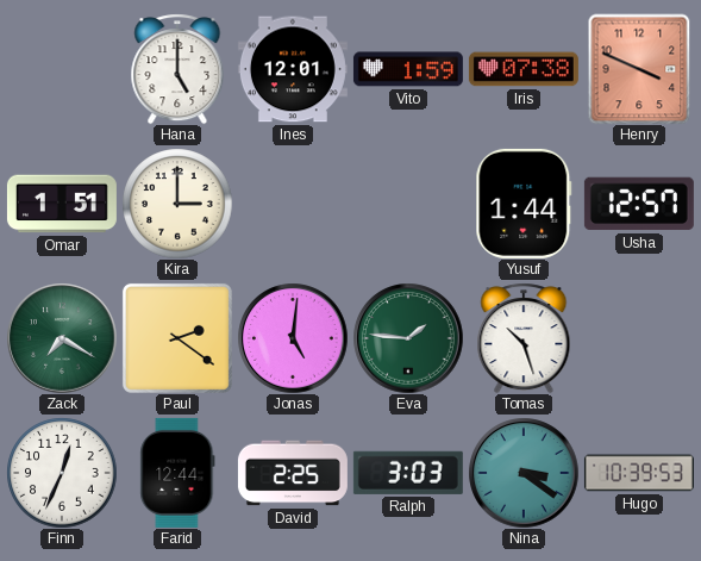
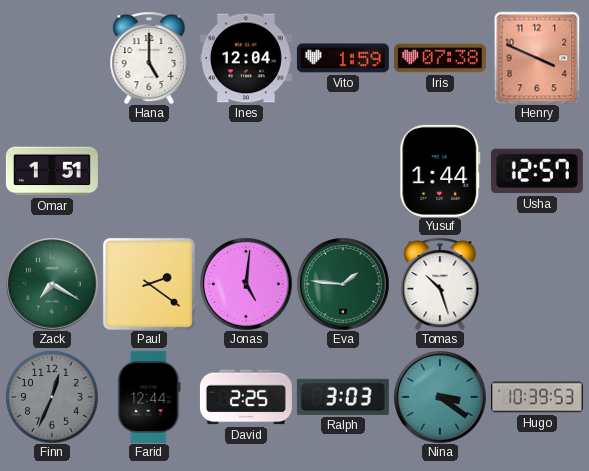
Ines: 12:01 -> 12:04 (246, 58)
Kira: 3:00 -> none (177, 204)
Finn dial: white -> grey (52, 397)
